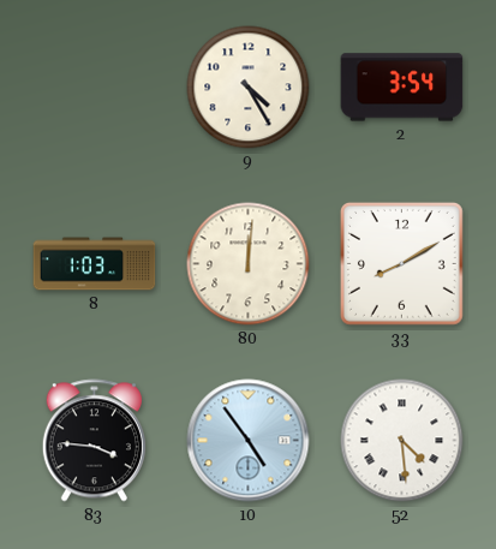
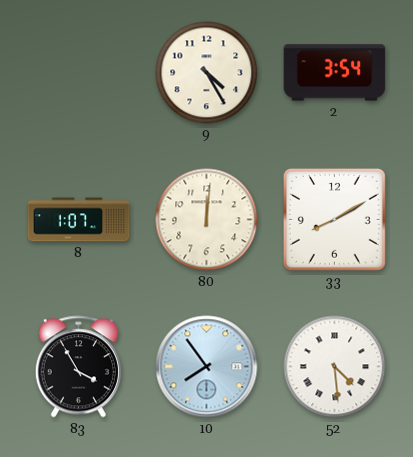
8: 1:03 -> 1:07 (79, 220)
83: 3:46 -> 3:55 (78, 367)
10: 4:54 -> 7:54 (207, 367)
